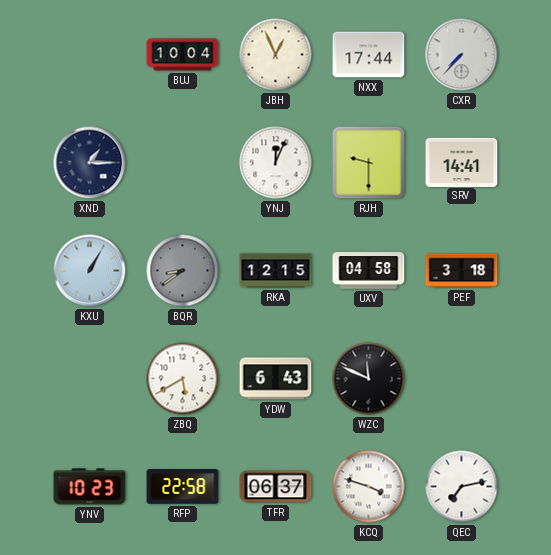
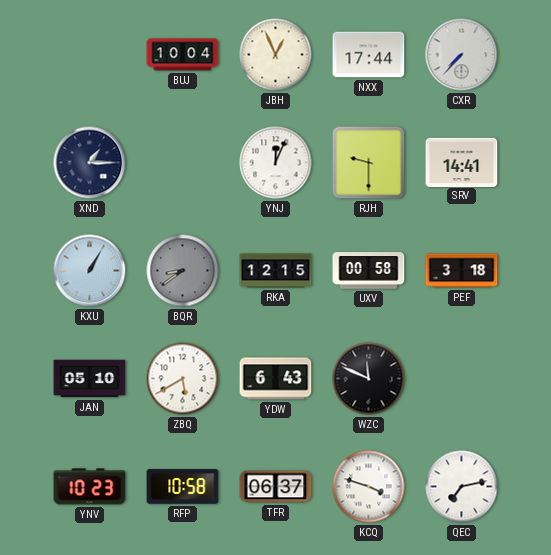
UXV: 04:58 -> 00:58 (369, 271)
JAN: none -> 05:10 (90, 379)
RFP: 22:58 -> 10:58 (183, 487)
